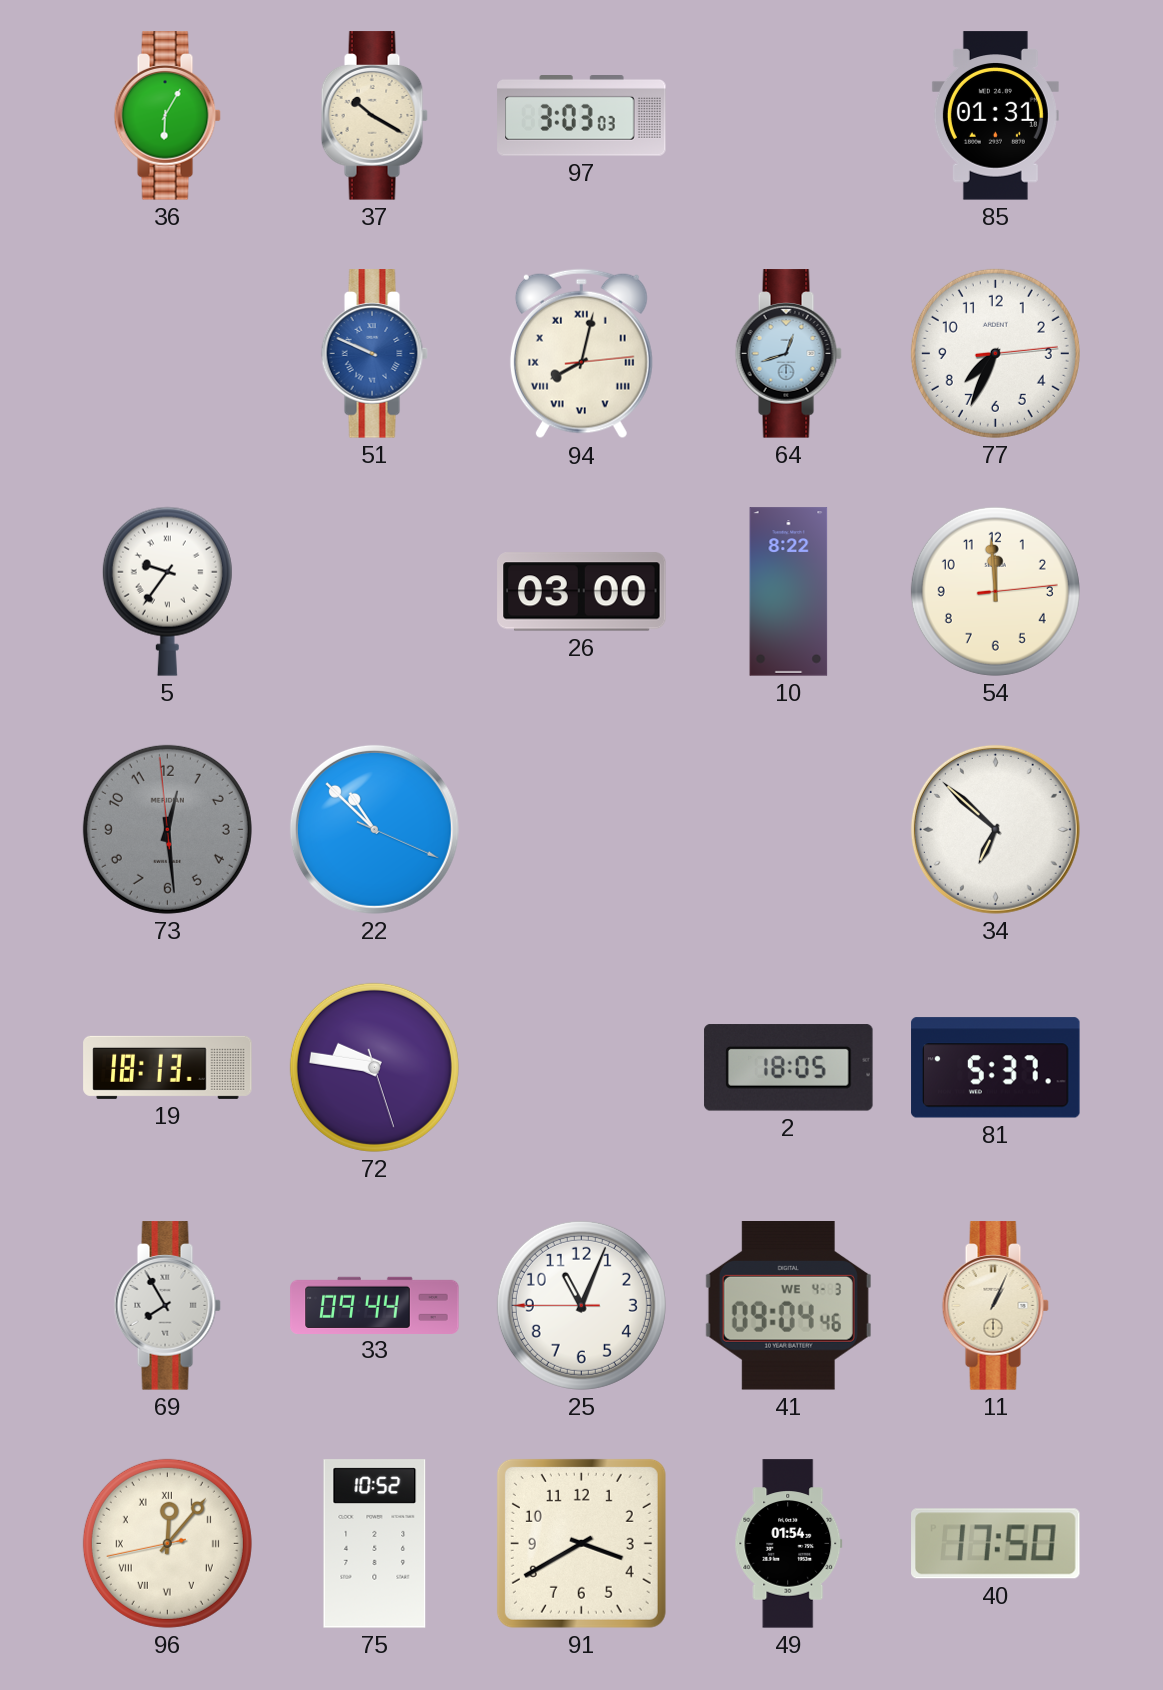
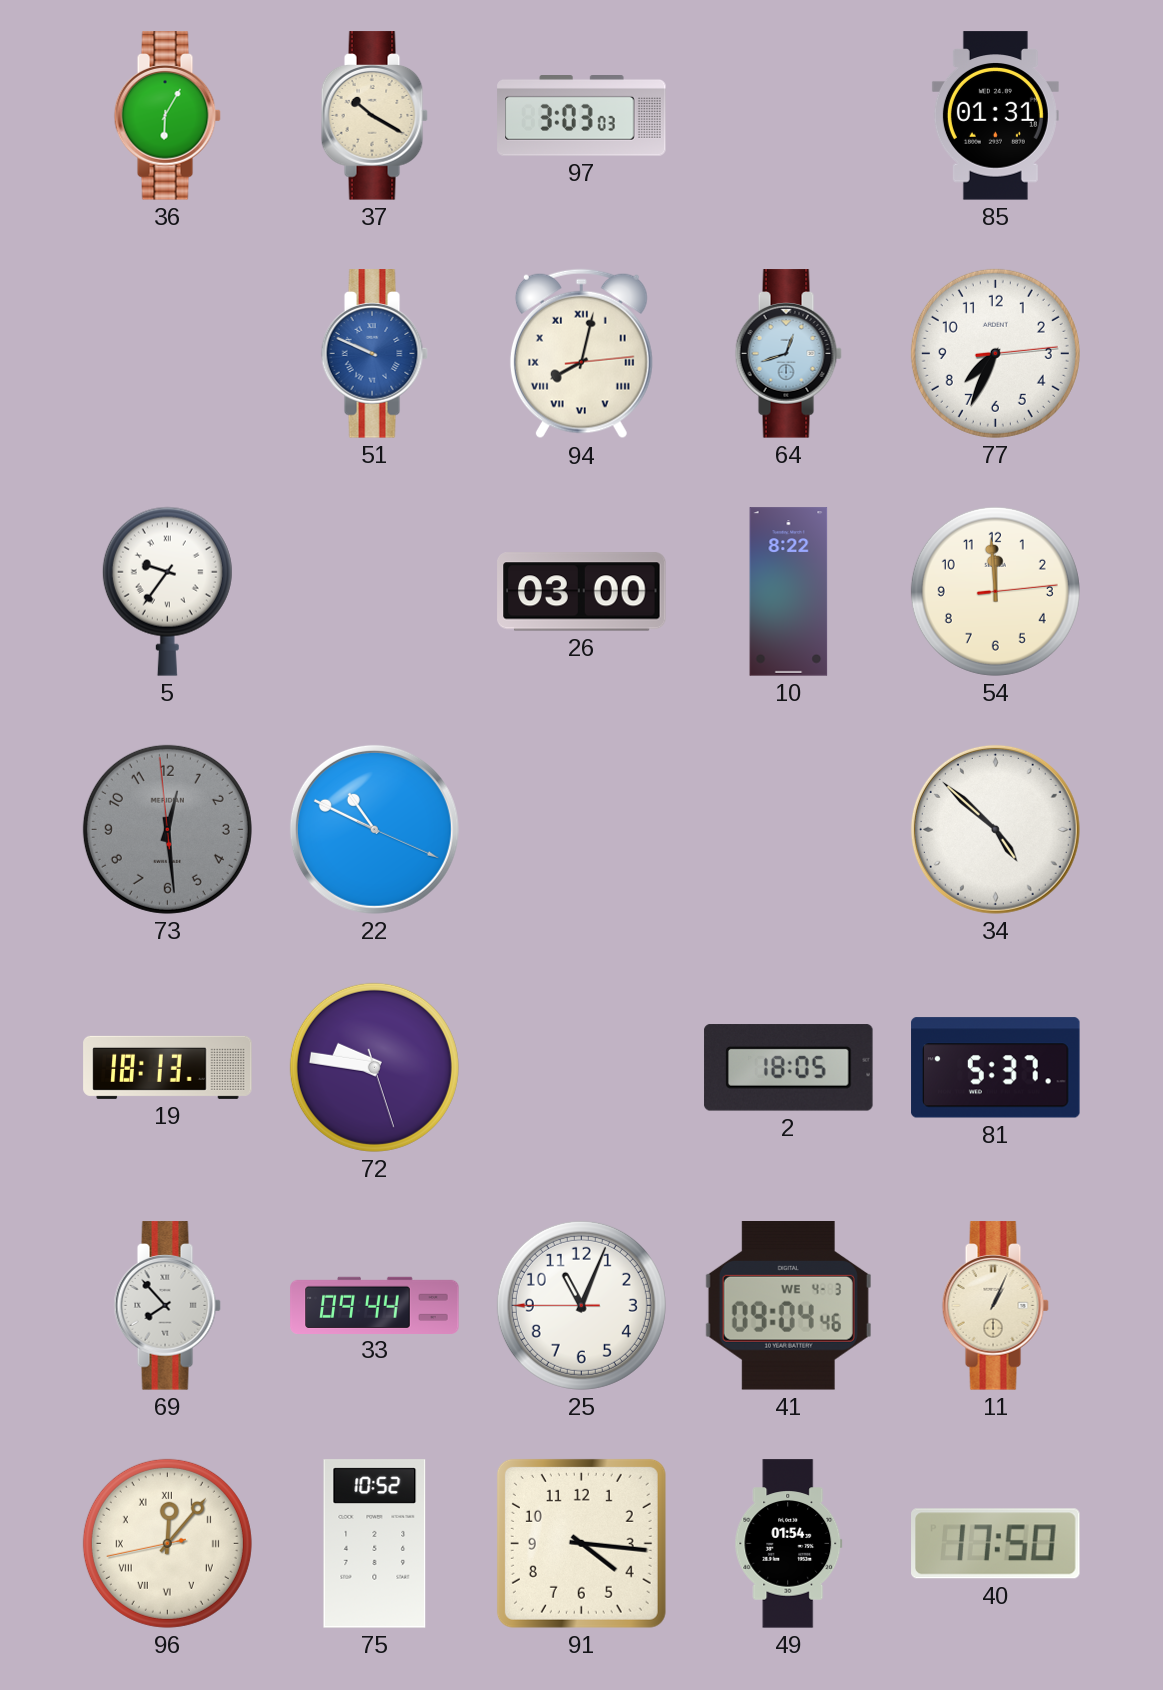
22: 10:52 -> 10:49 (374, 829)
34: 6:52 -> 4:52 (995, 829)
69: 7:55 -> 7:53 (167, 1306)
91: 3:40 -> 4:16 (581, 1543)
